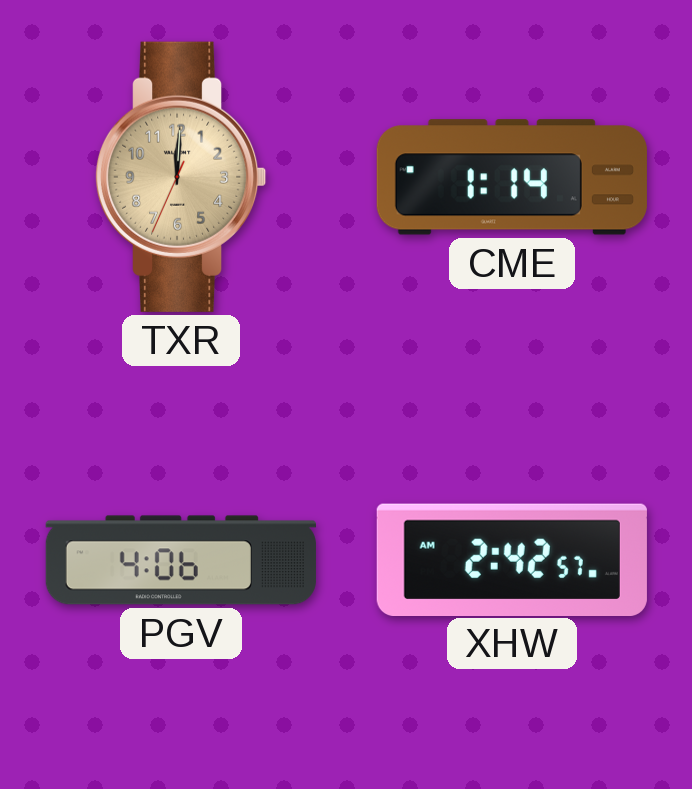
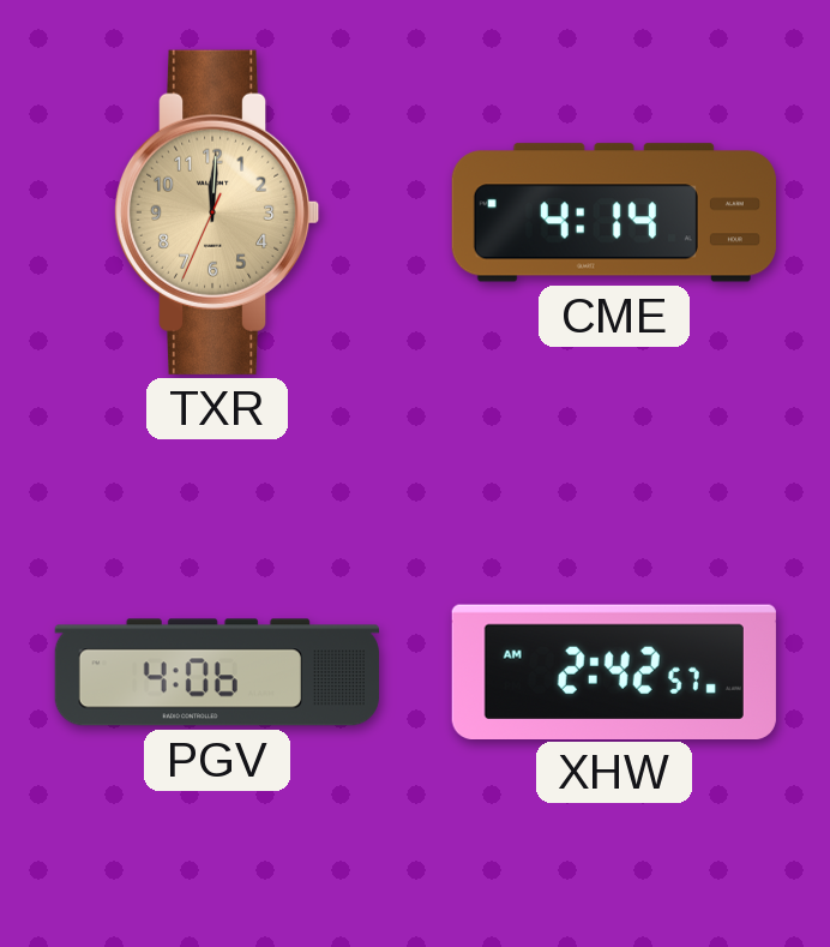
CME: 1:14 -> 4:14 (614, 212)
